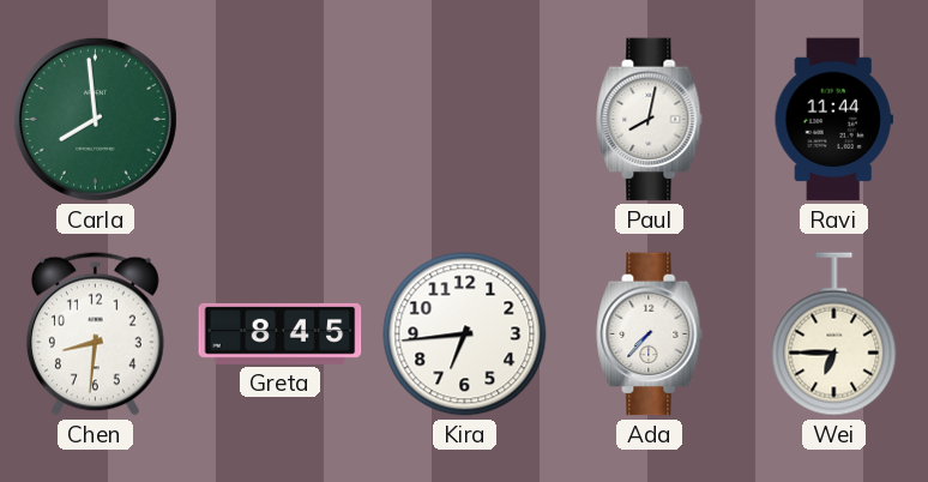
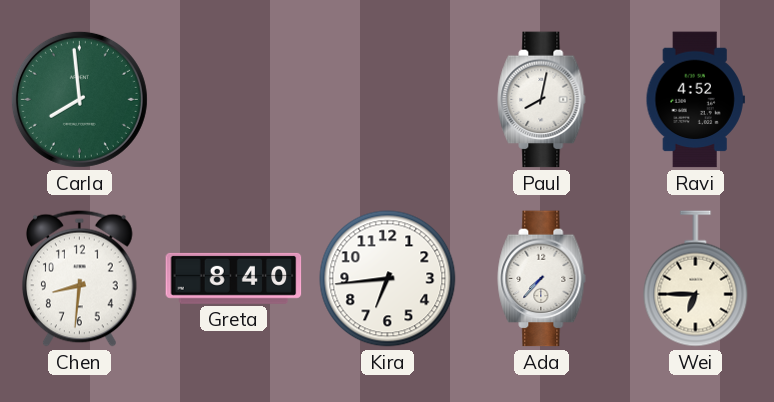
Ravi: 11:44 -> 4:52 (695, 100)
Greta: 8:45 -> 8:40 (234, 278)
